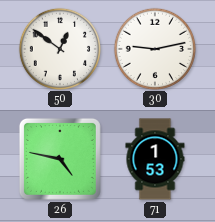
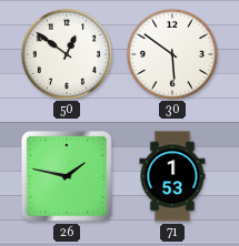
30: 9:13 -> 5:51 (171, 53)
26: 4:47 -> 1:47 (67, 176)
